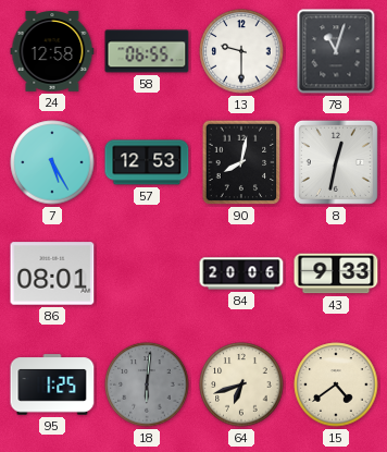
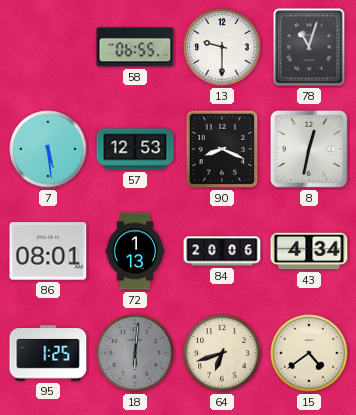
24: 12:58 -> none (52, 52)
7: 5:25 -> 5:29 (48, 149)
90: 8:02 -> 8:19 (222, 149)
72: none -> 1:13 (135, 251)
43: 9:33 -> 4:34 (309, 251)
